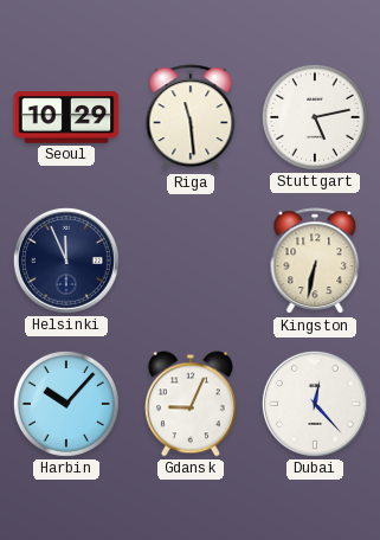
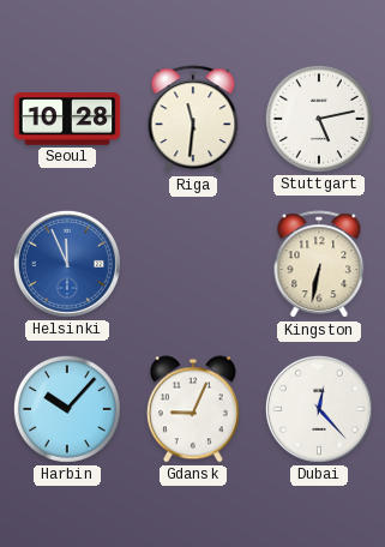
Seoul: 10:29 -> 10:28 (67, 119)
Riga: 11:29 -> 11:31 (193, 120)
Helsinki dial: navy -> blue (67, 264)
